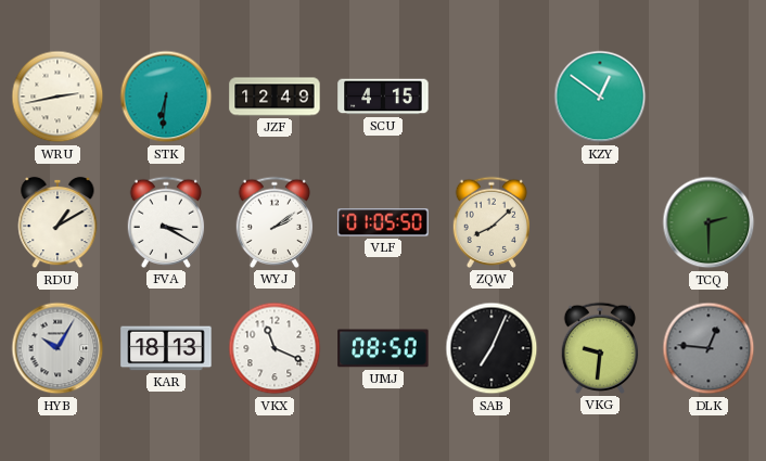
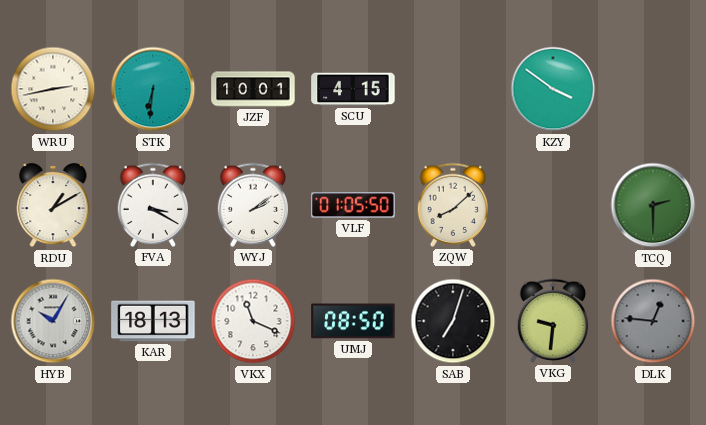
JZF: 12:49 -> 10:01 (253, 89)
KZY: 12:51 -> 3:51 (553, 89)
SAB: 7:04 -> 7:03 (453, 321)
